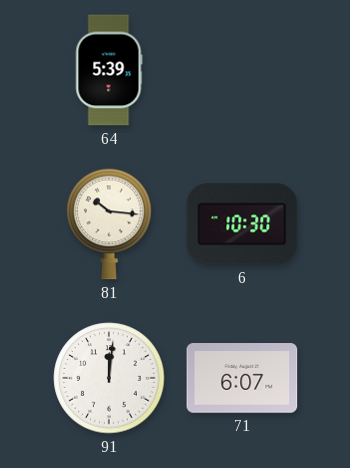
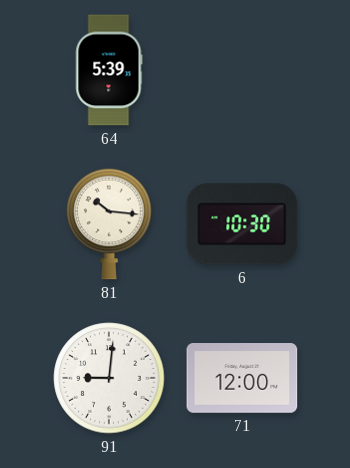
91: 12:01 -> 9:01 (109, 378)
71: 6:07 -> 12:00 (242, 379)
